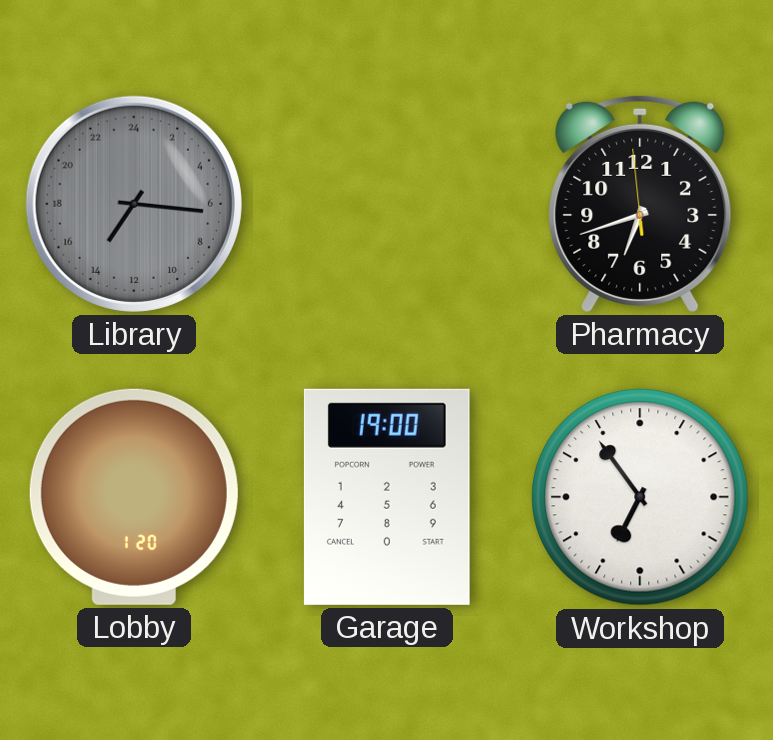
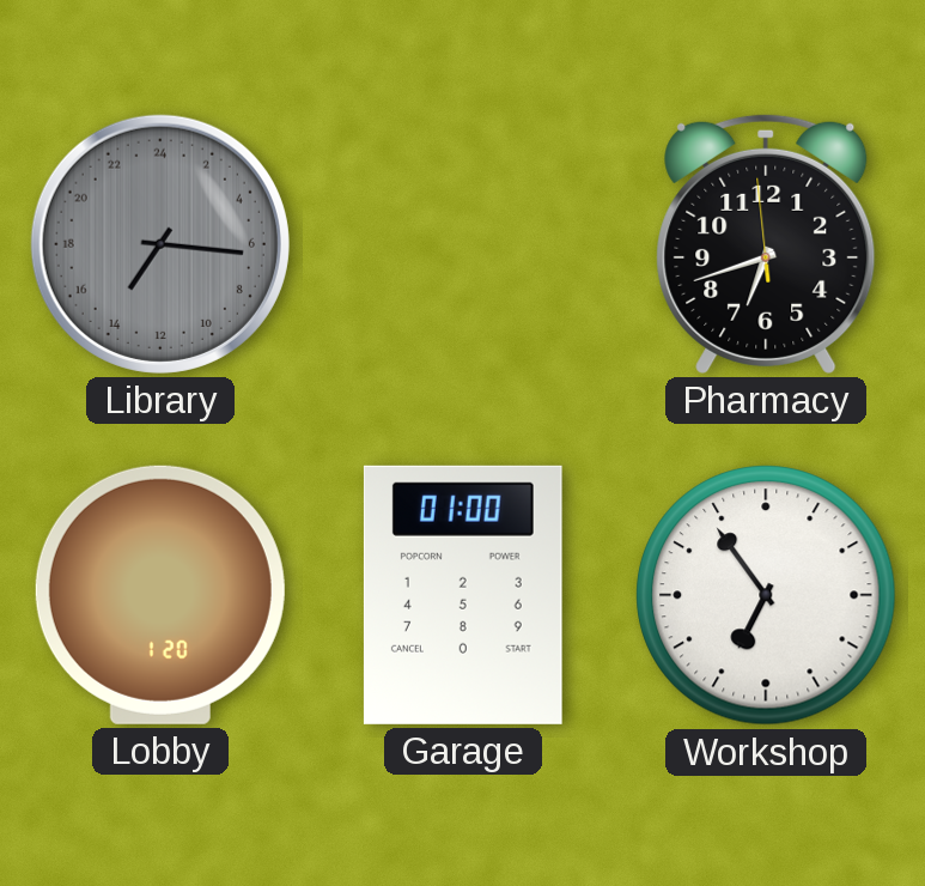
Garage: 19:00 -> 01:00 (463, 595)
